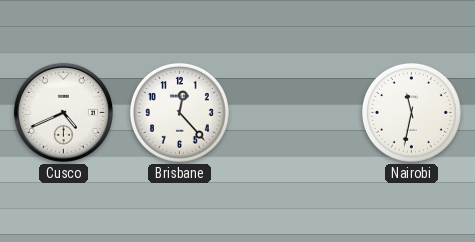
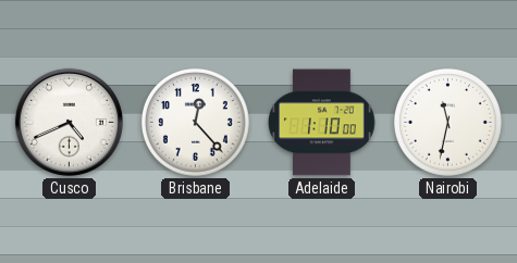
Adelaide: none -> 1:10 (322, 123)
